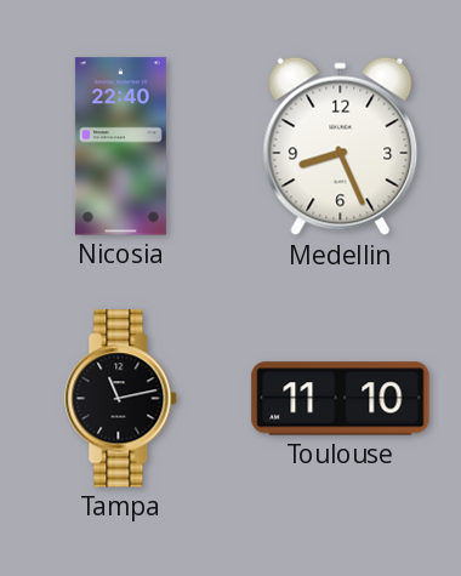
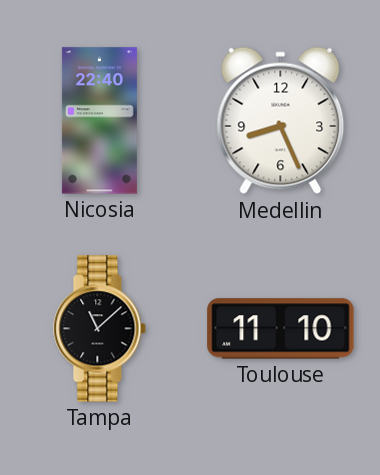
Tampa: 11:13 -> 11:08 (100, 329)
